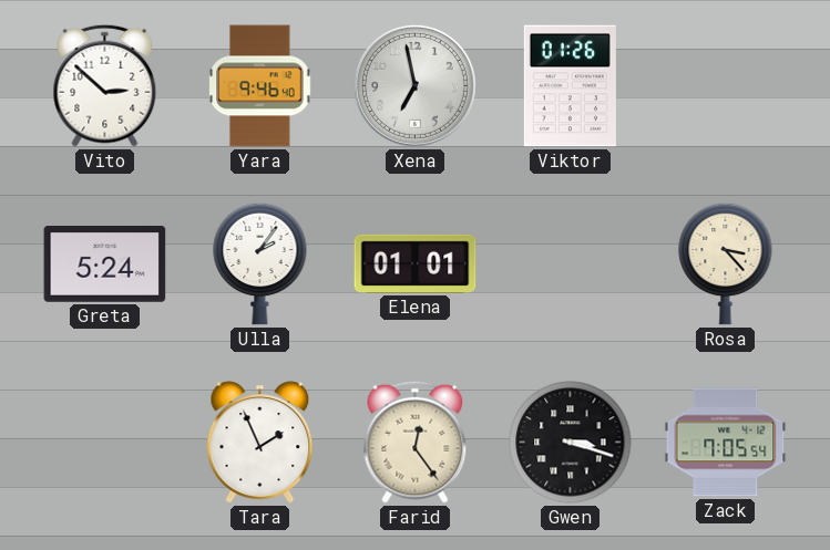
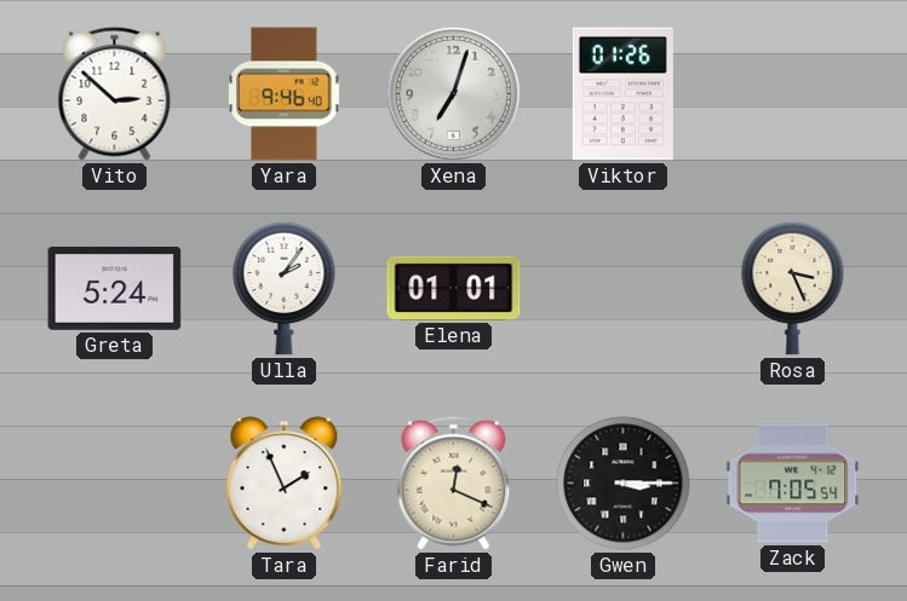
Xena: 6:58 -> 7:03 (453, 93)
Rosa: 3:23 -> 3:26 (793, 288)
Farid: 12:24 -> 12:19 (454, 482)
Gwen: 3:18 -> 3:15 (624, 484)
